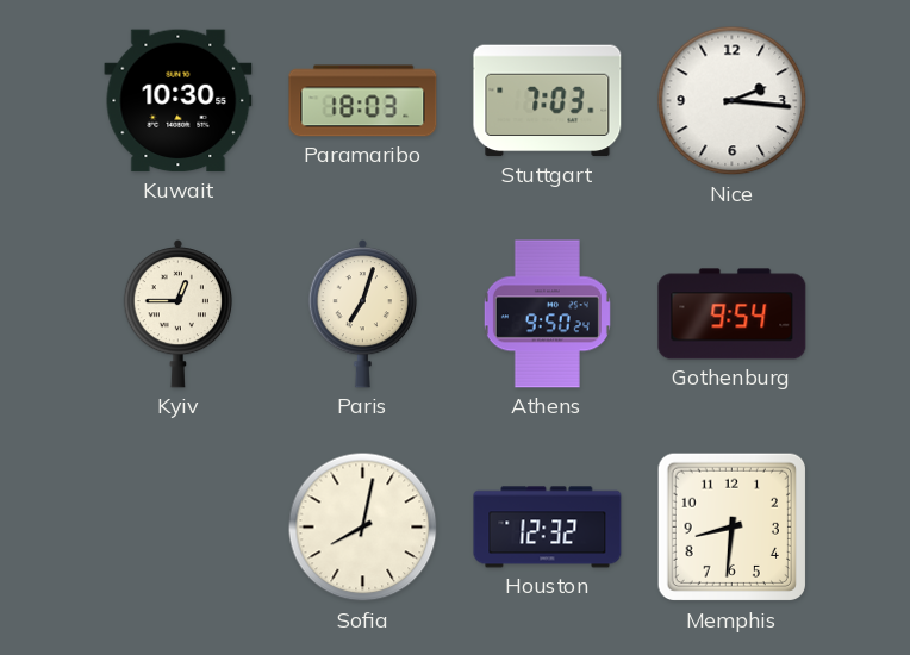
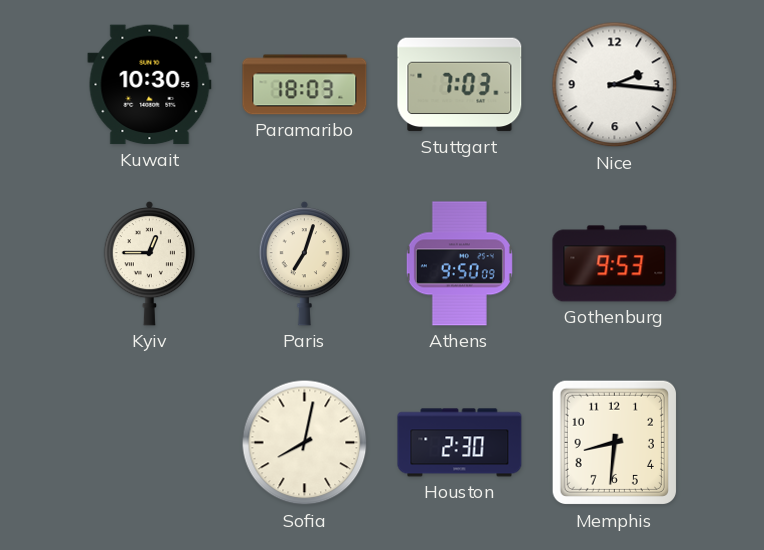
Athens: 9:50:24 -> 9:50:09 (459, 264)
Gothenburg: 9:54 -> 9:53 (615, 264)
Houston: 12:32 -> 2:30 (460, 443)
